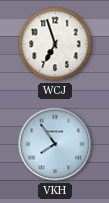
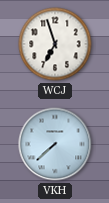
VKH: 7:54 -> 7:38 (55, 144)
